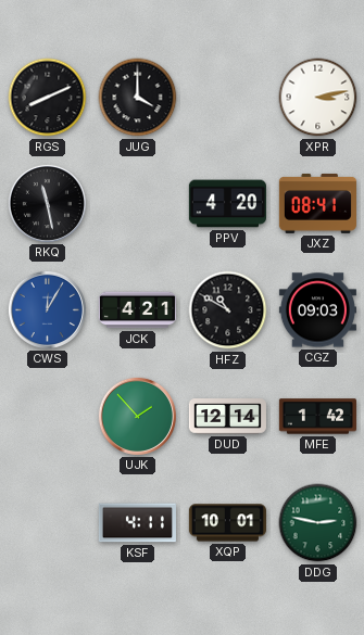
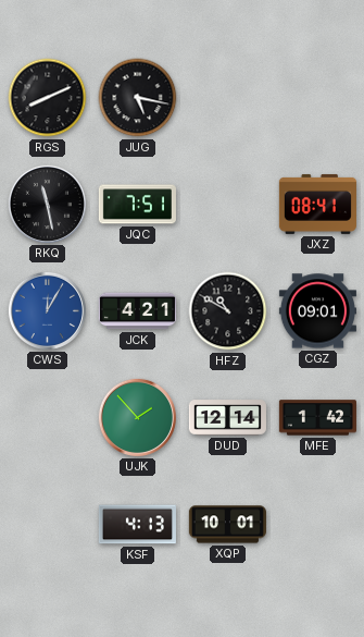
JUG: 4:00 -> 5:17 (138, 98)
XPR: 3:13 -> none (318, 98)
JQC: none -> 7:51 (137, 205)
PPV: 4:20 -> none (227, 204)
CGZ: 09:03 -> 09:01 (317, 311)
KSF: 4:11 -> 4:13 (137, 525)
DDG: 2:47 -> none (318, 523)
